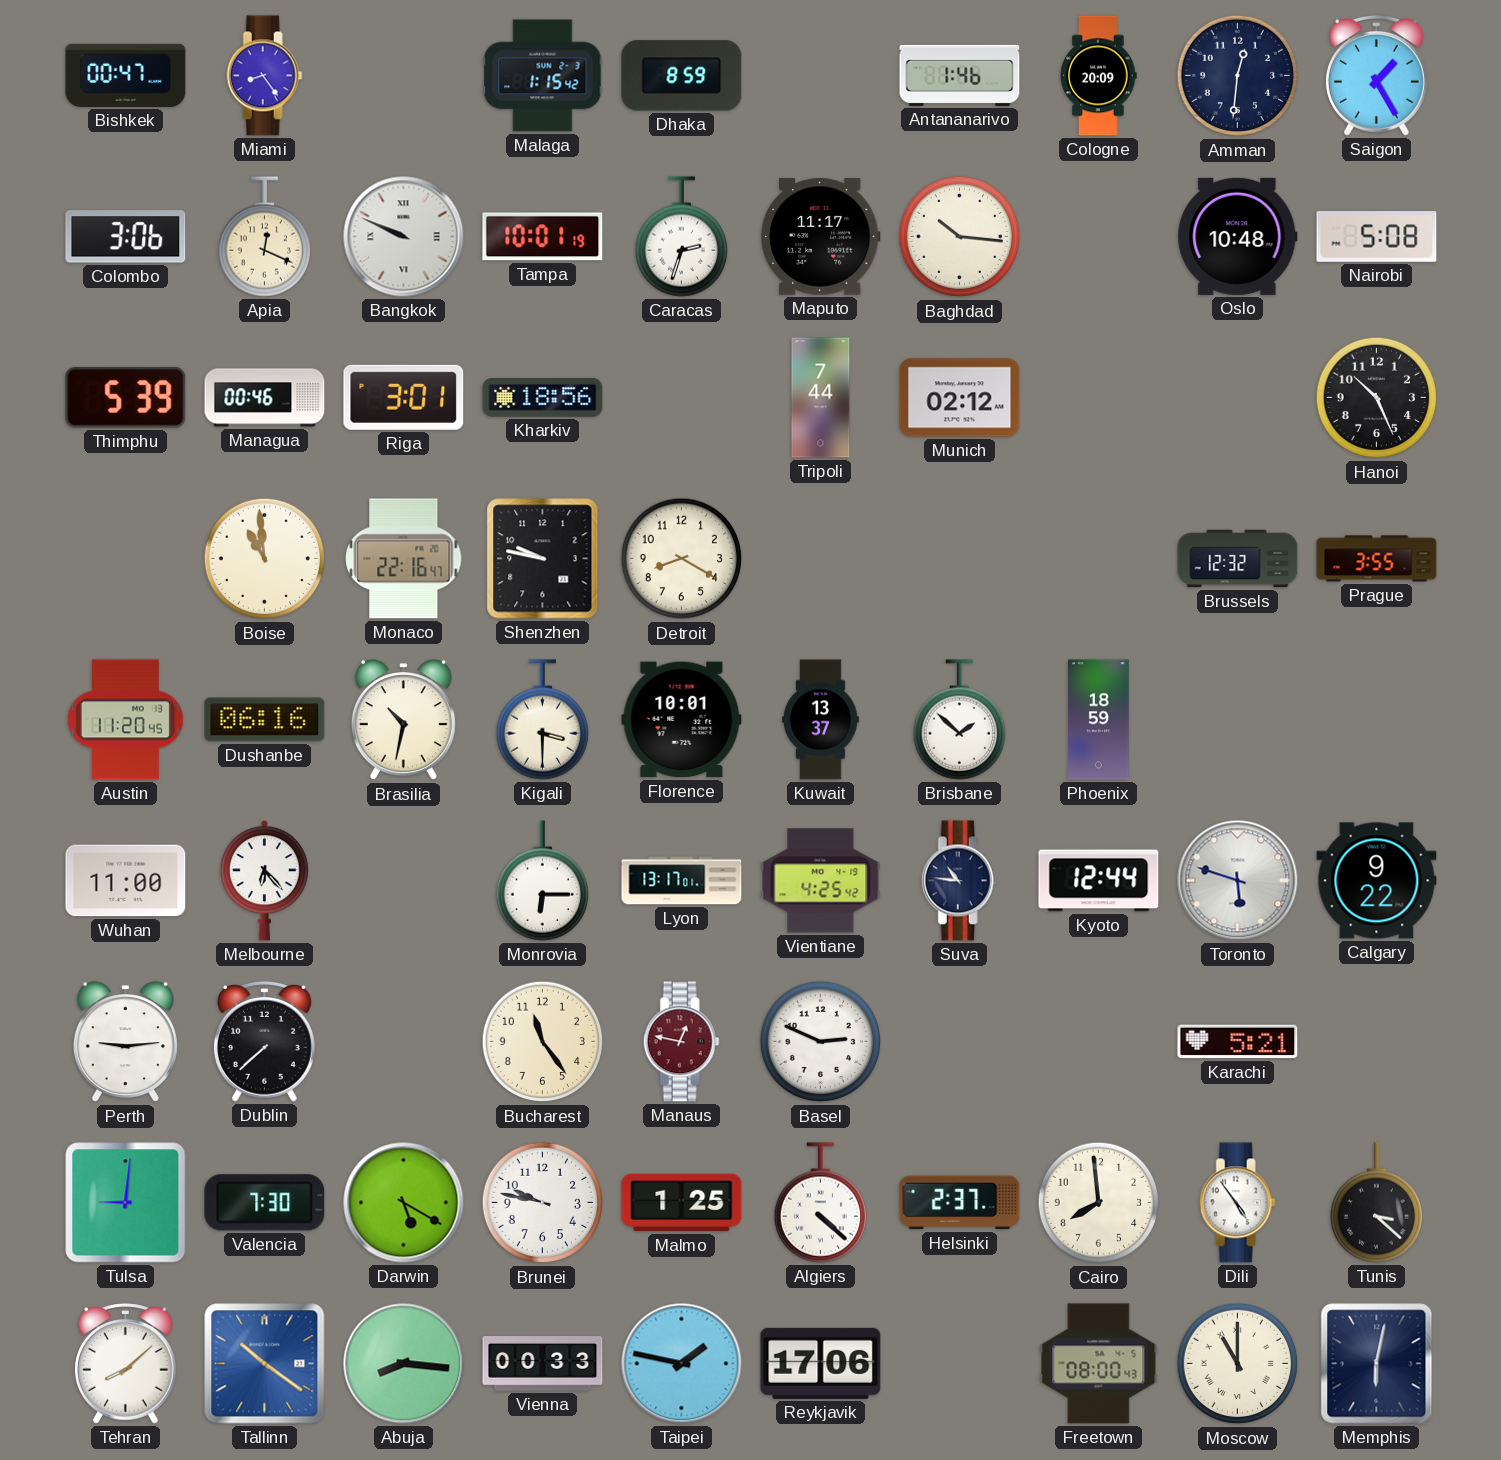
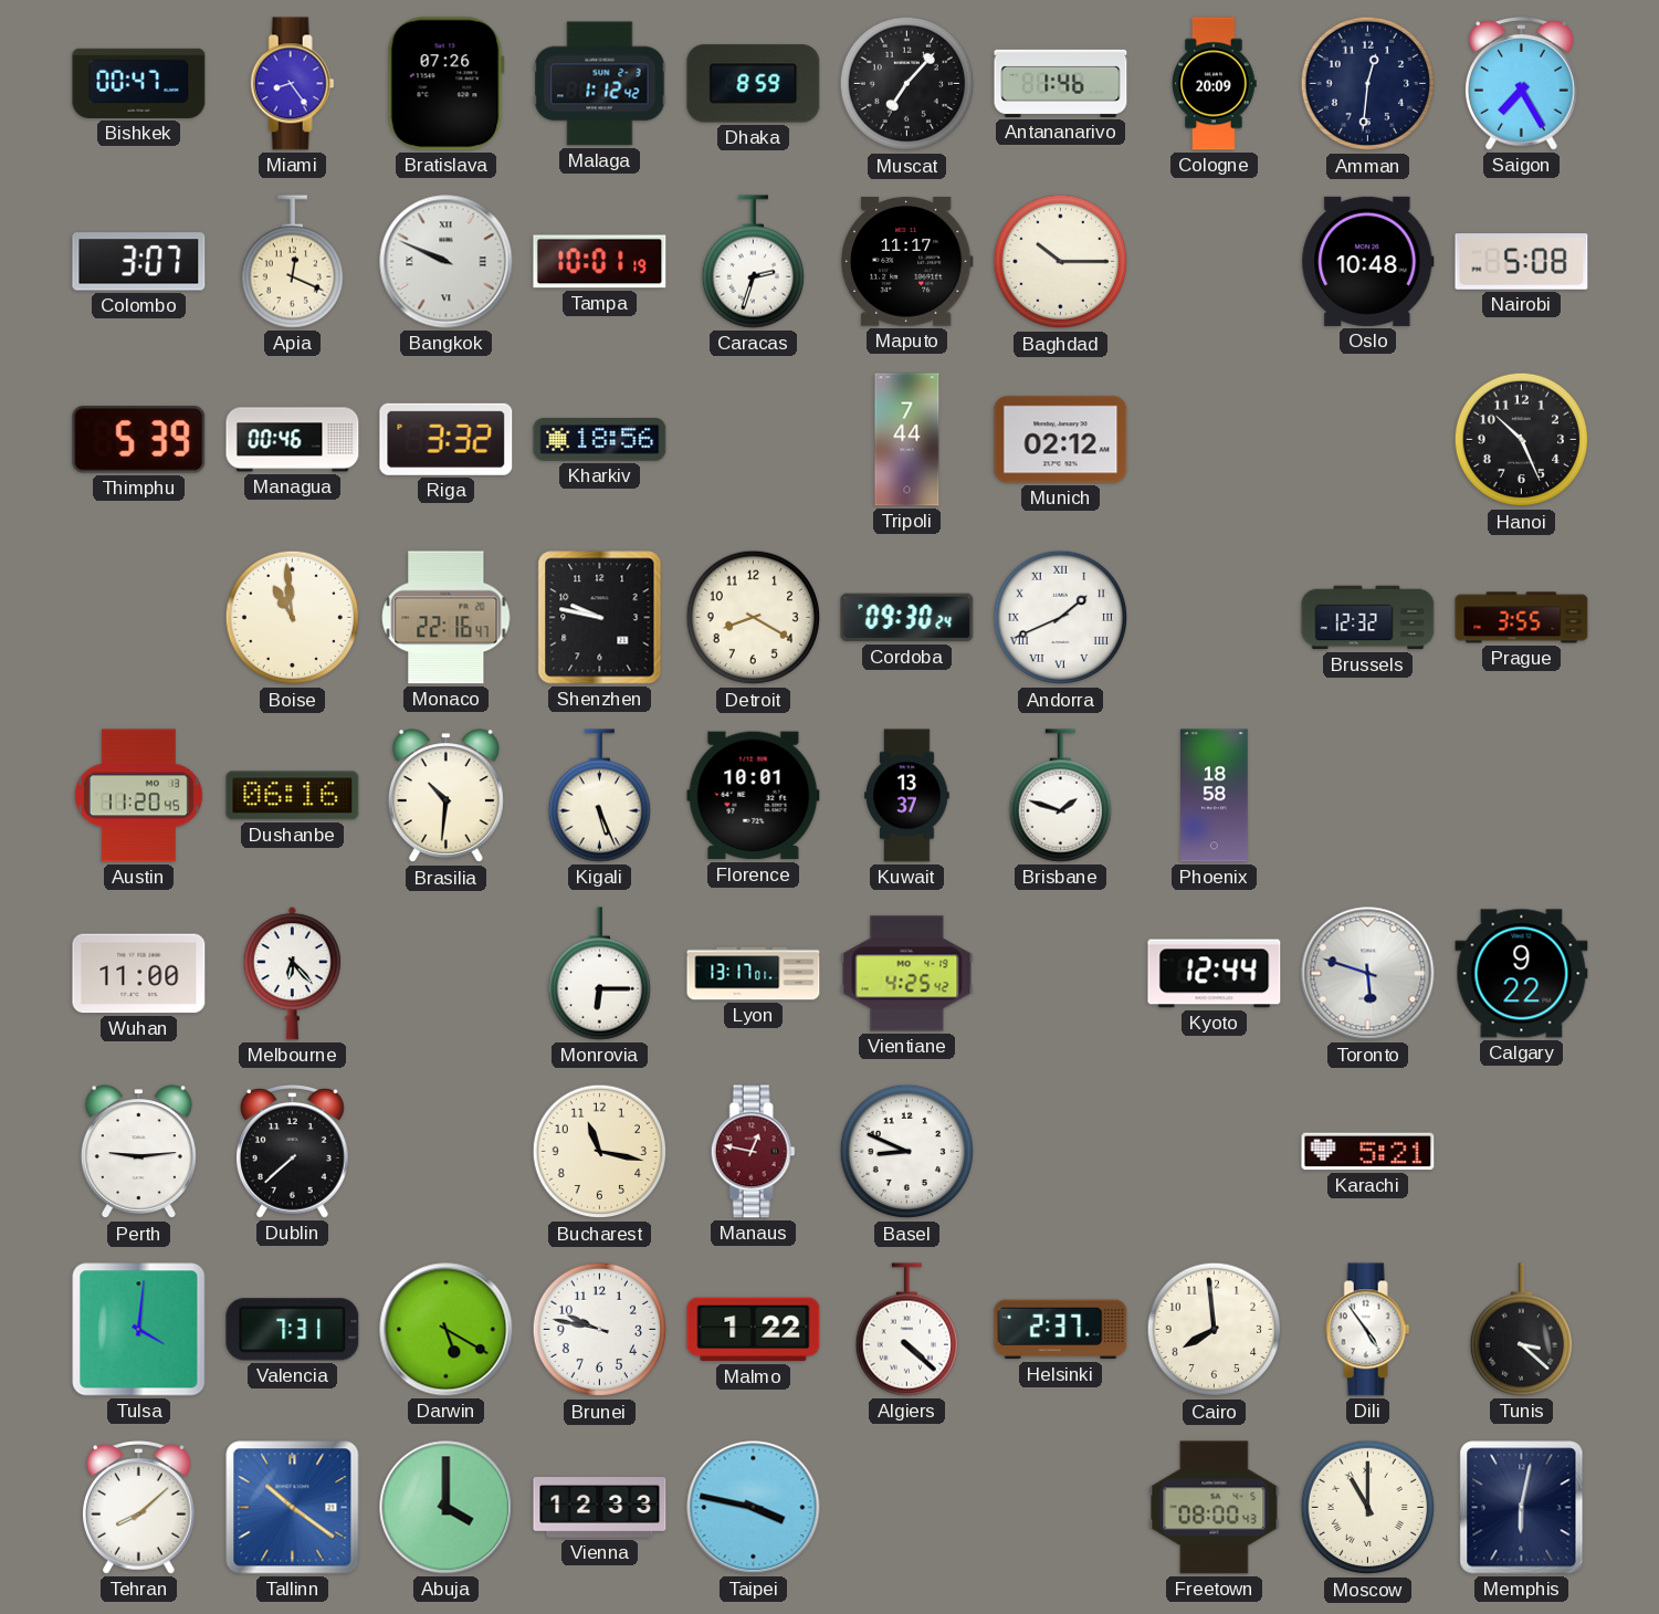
Bratislava: none -> 07:26 (445, 84)
Malaga: 1:15 -> 1:12 (600, 84)
Muscat: none -> 7:07 (907, 84)
Saigon: 1:25 -> 7:25 (1521, 84)
Colombo: 3:06 -> 3:07 (139, 262)
Baghdad: 10:16 -> 10:15 (1061, 262)
Riga: 3:01 -> 3:32 (447, 439)
Cordoba: none -> 09:30 (907, 618)
Andorra: none -> 1:41 (1061, 618)
Brasilia: 10:32 -> 10:31 (445, 796)
Kigali: 3:30 -> 5:26 (599, 796)
Brisbane: 1:52 -> 1:48 (1060, 796)
Phoenix: 18:59 -> 18:58 (1215, 796)
Suva: 10:46 -> none (959, 881)
Bucharest: 11:24 -> 11:17 (600, 1152)
Basel: 2:49 -> 8:49 (907, 1152)
Tulsa: 9:01 -> 4:01 (139, 1330)
Valencia: 7:30 -> 7:31 (293, 1330)
Malmo: 1:25 -> 1:22 (754, 1330)
Abuja: 8:16 -> 4:00 (447, 1508)
Vienna: 00:33 -> 12:33 (600, 1508)
Taipei: 1:47 -> 3:47 (754, 1508)
Reykjavik: 17:06 -> none (821, 1363)
